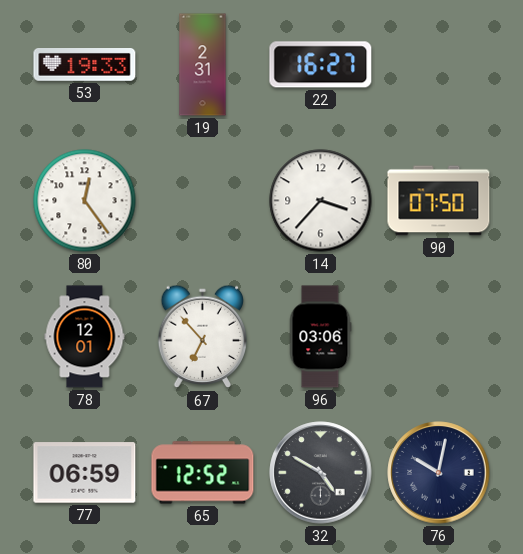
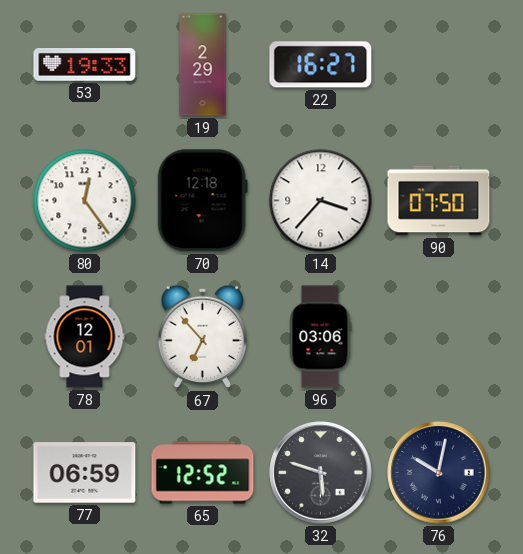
19: 2:31 -> 2:29 (203, 65)
70: none -> 12:18 (202, 201)
32: 4:50 -> 5:48 (321, 473)
